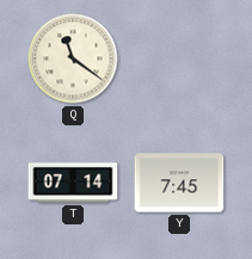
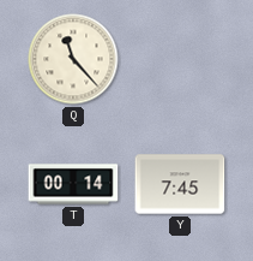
Q: 11:21 -> 11:23 (73, 59)
T: 07:14 -> 00:14 (73, 184)
